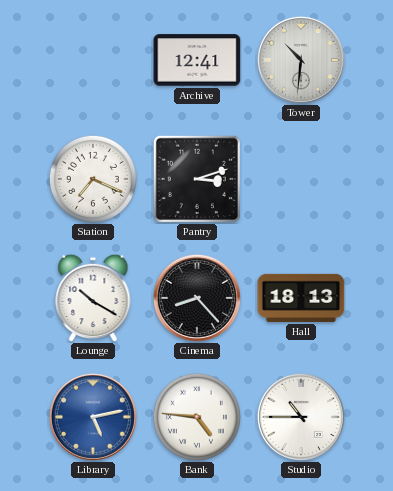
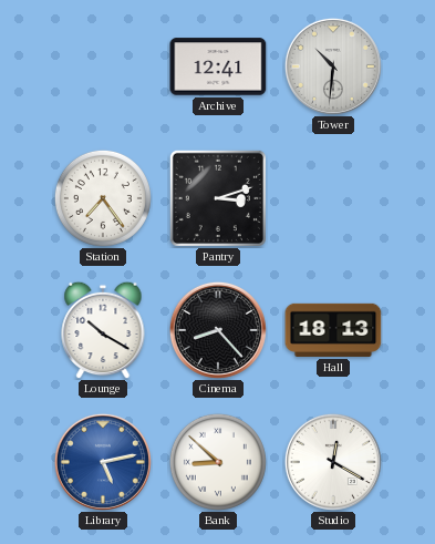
Station: 7:19 -> 7:24 (103, 198)
Bank: 4:46 -> 8:52 (218, 462)
Studio: 10:45 -> 12:20 (333, 462)
